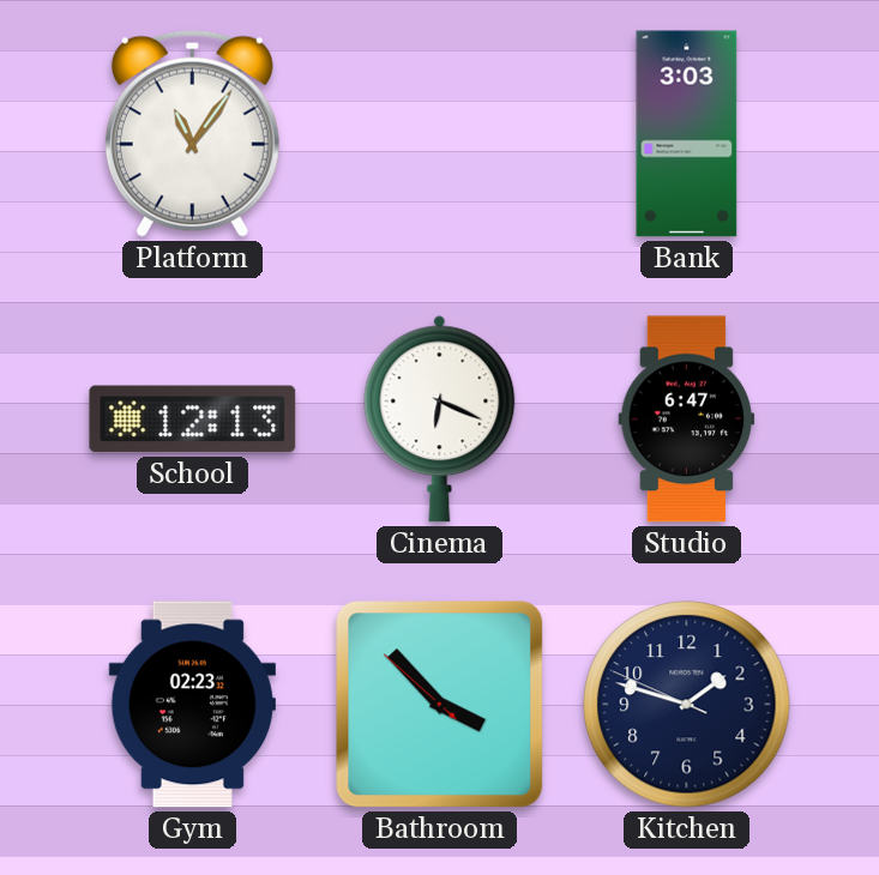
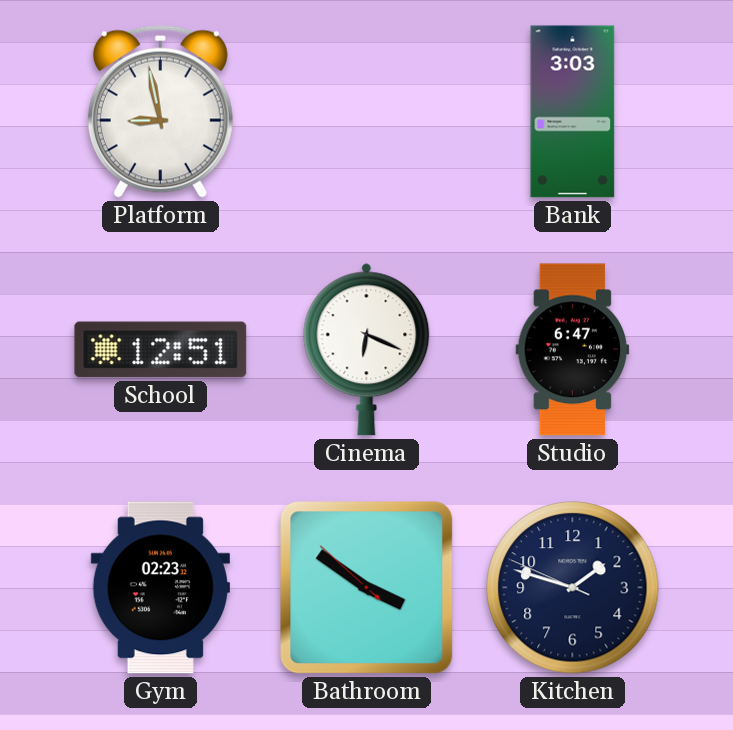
Platform: 11:06 -> 8:58 (160, 111)
School: 12:13 -> 12:51 (161, 350)
Bathroom: 3:52 -> 3:50 (367, 588)
